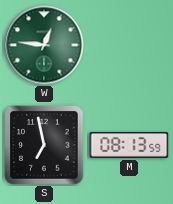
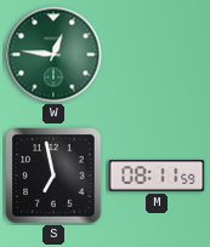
M: 08:13 -> 08:11 (157, 177)
